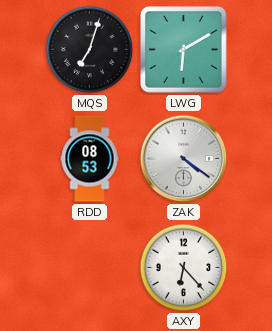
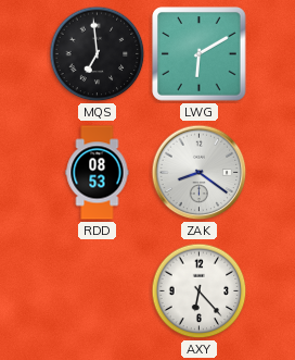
MQS: 7:03 -> 6:59 (98, 54)
ZAK: 4:21 -> 8:21 (200, 173)
